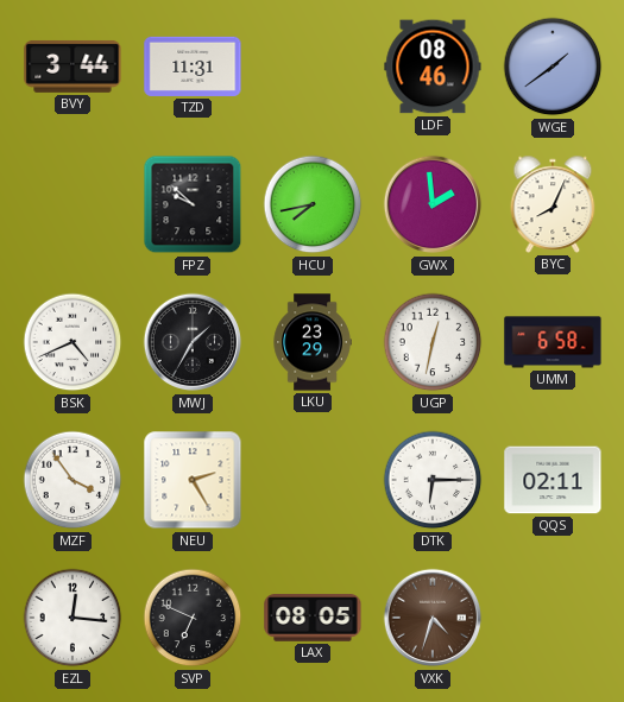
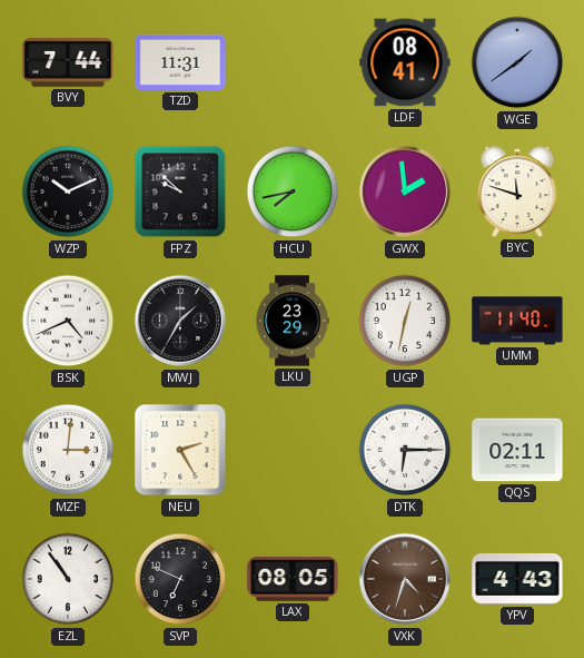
BVY: 3:44 -> 7:44 (68, 62)
LDF: 08:46 -> 08:41 (405, 62)
WZP: none -> 10:11 (68, 191)
BYC: 8:04 -> 11:48 (517, 191)
UMM: 6:58 -> 11:40 (517, 321)
MZF: 3:54 -> 3:01 (68, 450)
EZL: 12:16 -> 10:54 (68, 579)
YPV: none -> 4:43 (517, 579)
